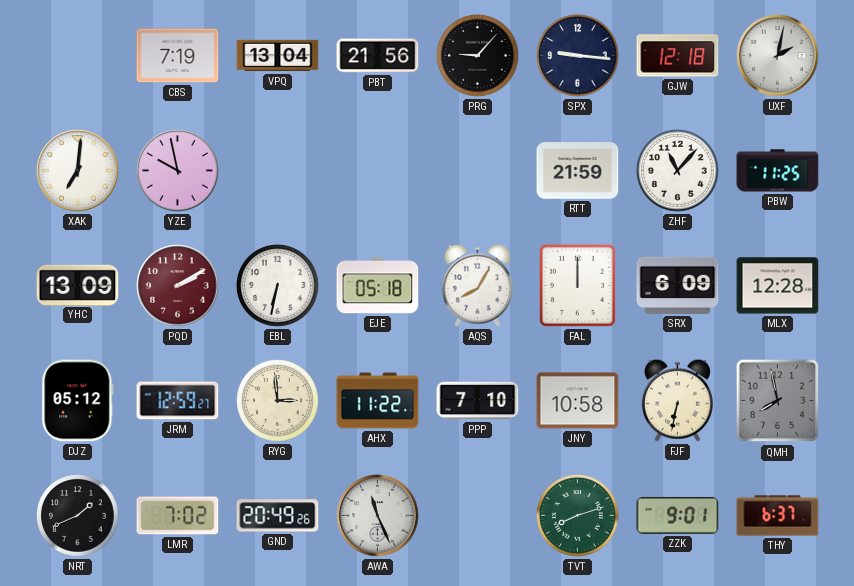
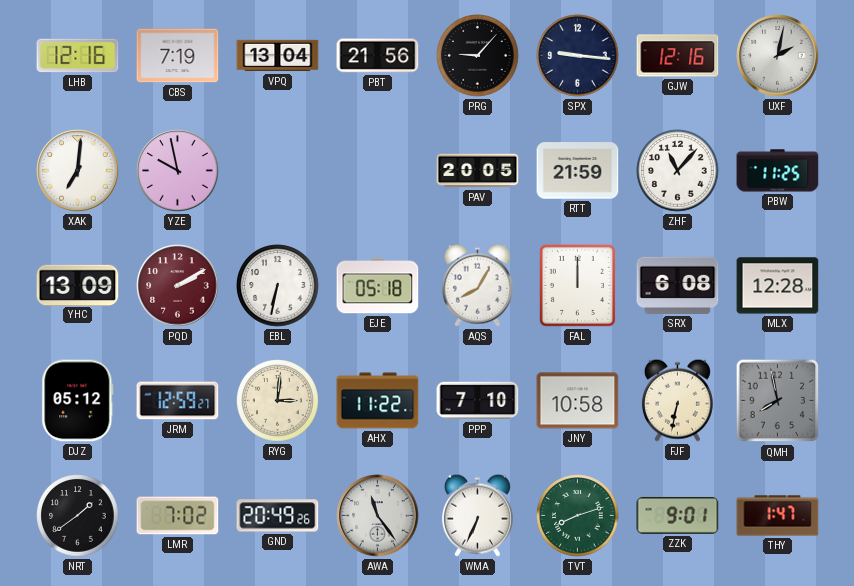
LHB: none -> 12:16 (78, 56)
GJW: 12:18 -> 12:16 (678, 56)
PAV: none -> 20:05 (478, 171)
SRX: 6:09 -> 6:08 (678, 285)
RYG: 2:59 -> 3:01 (278, 401)
NRT: 1:41 -> 1:39 (78, 516)
AWA: 11:26 -> 11:24 (378, 516)
WMA: none -> 6:34 (477, 515)
THY: 6:37 -> 1:47 (778, 516)
